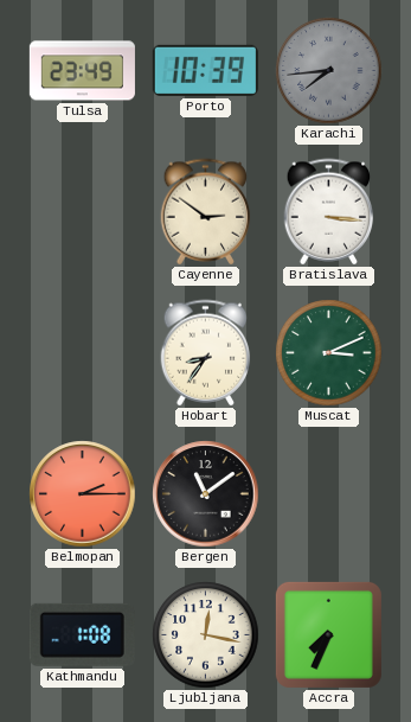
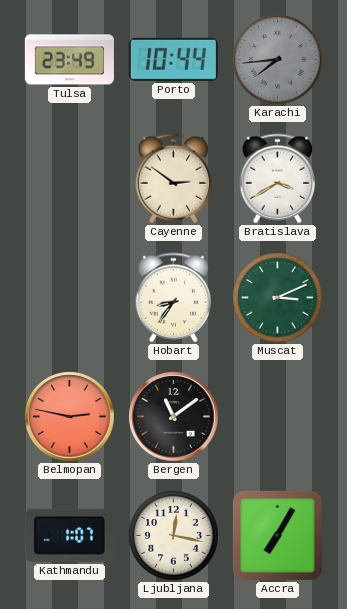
Porto: 10:39 -> 10:44 (173, 59)
Bratislava: 3:16 -> 3:40 (278, 179)
Belmopan: 2:15 -> 2:47 (70, 417)
Kathmandu: 1:08 -> 1:07 (69, 535)
Accra: 7:34 -> 7:05 (277, 535)
